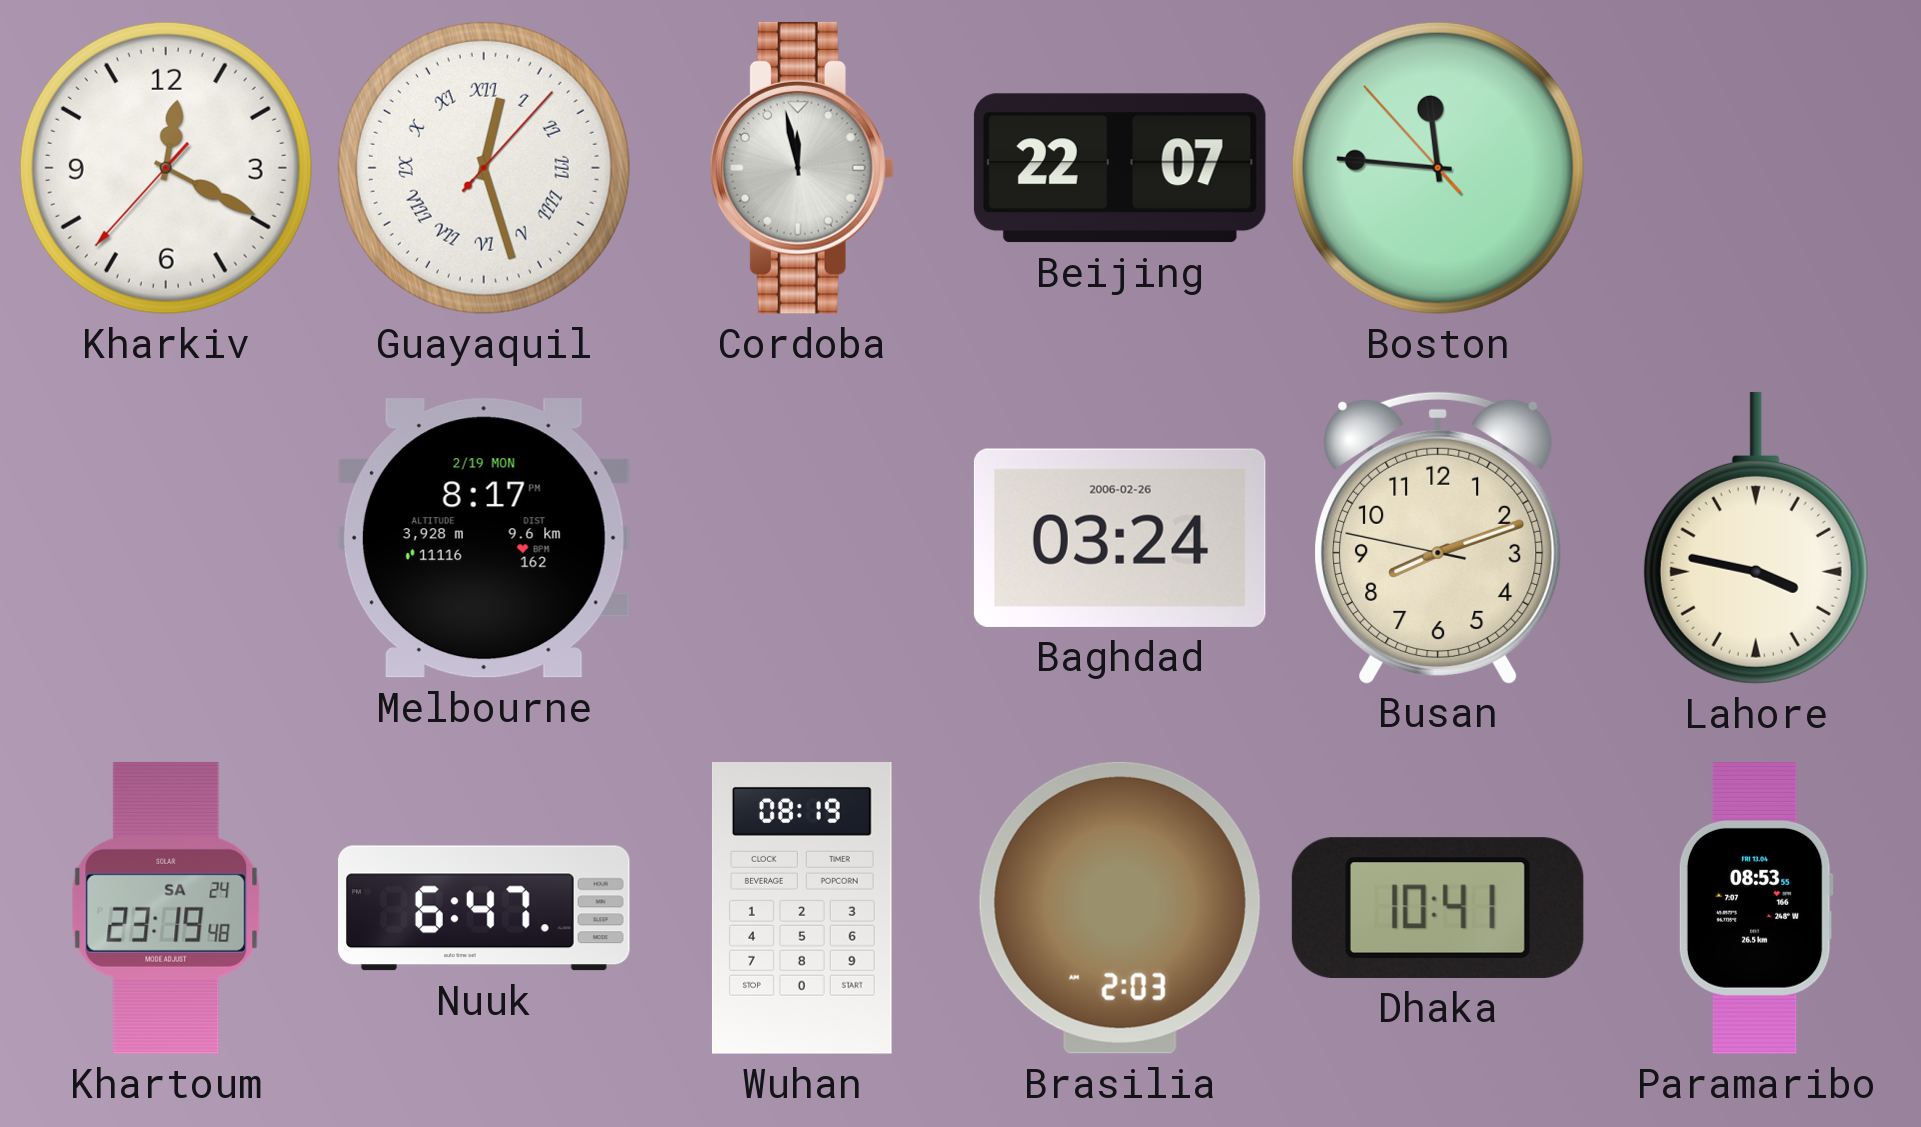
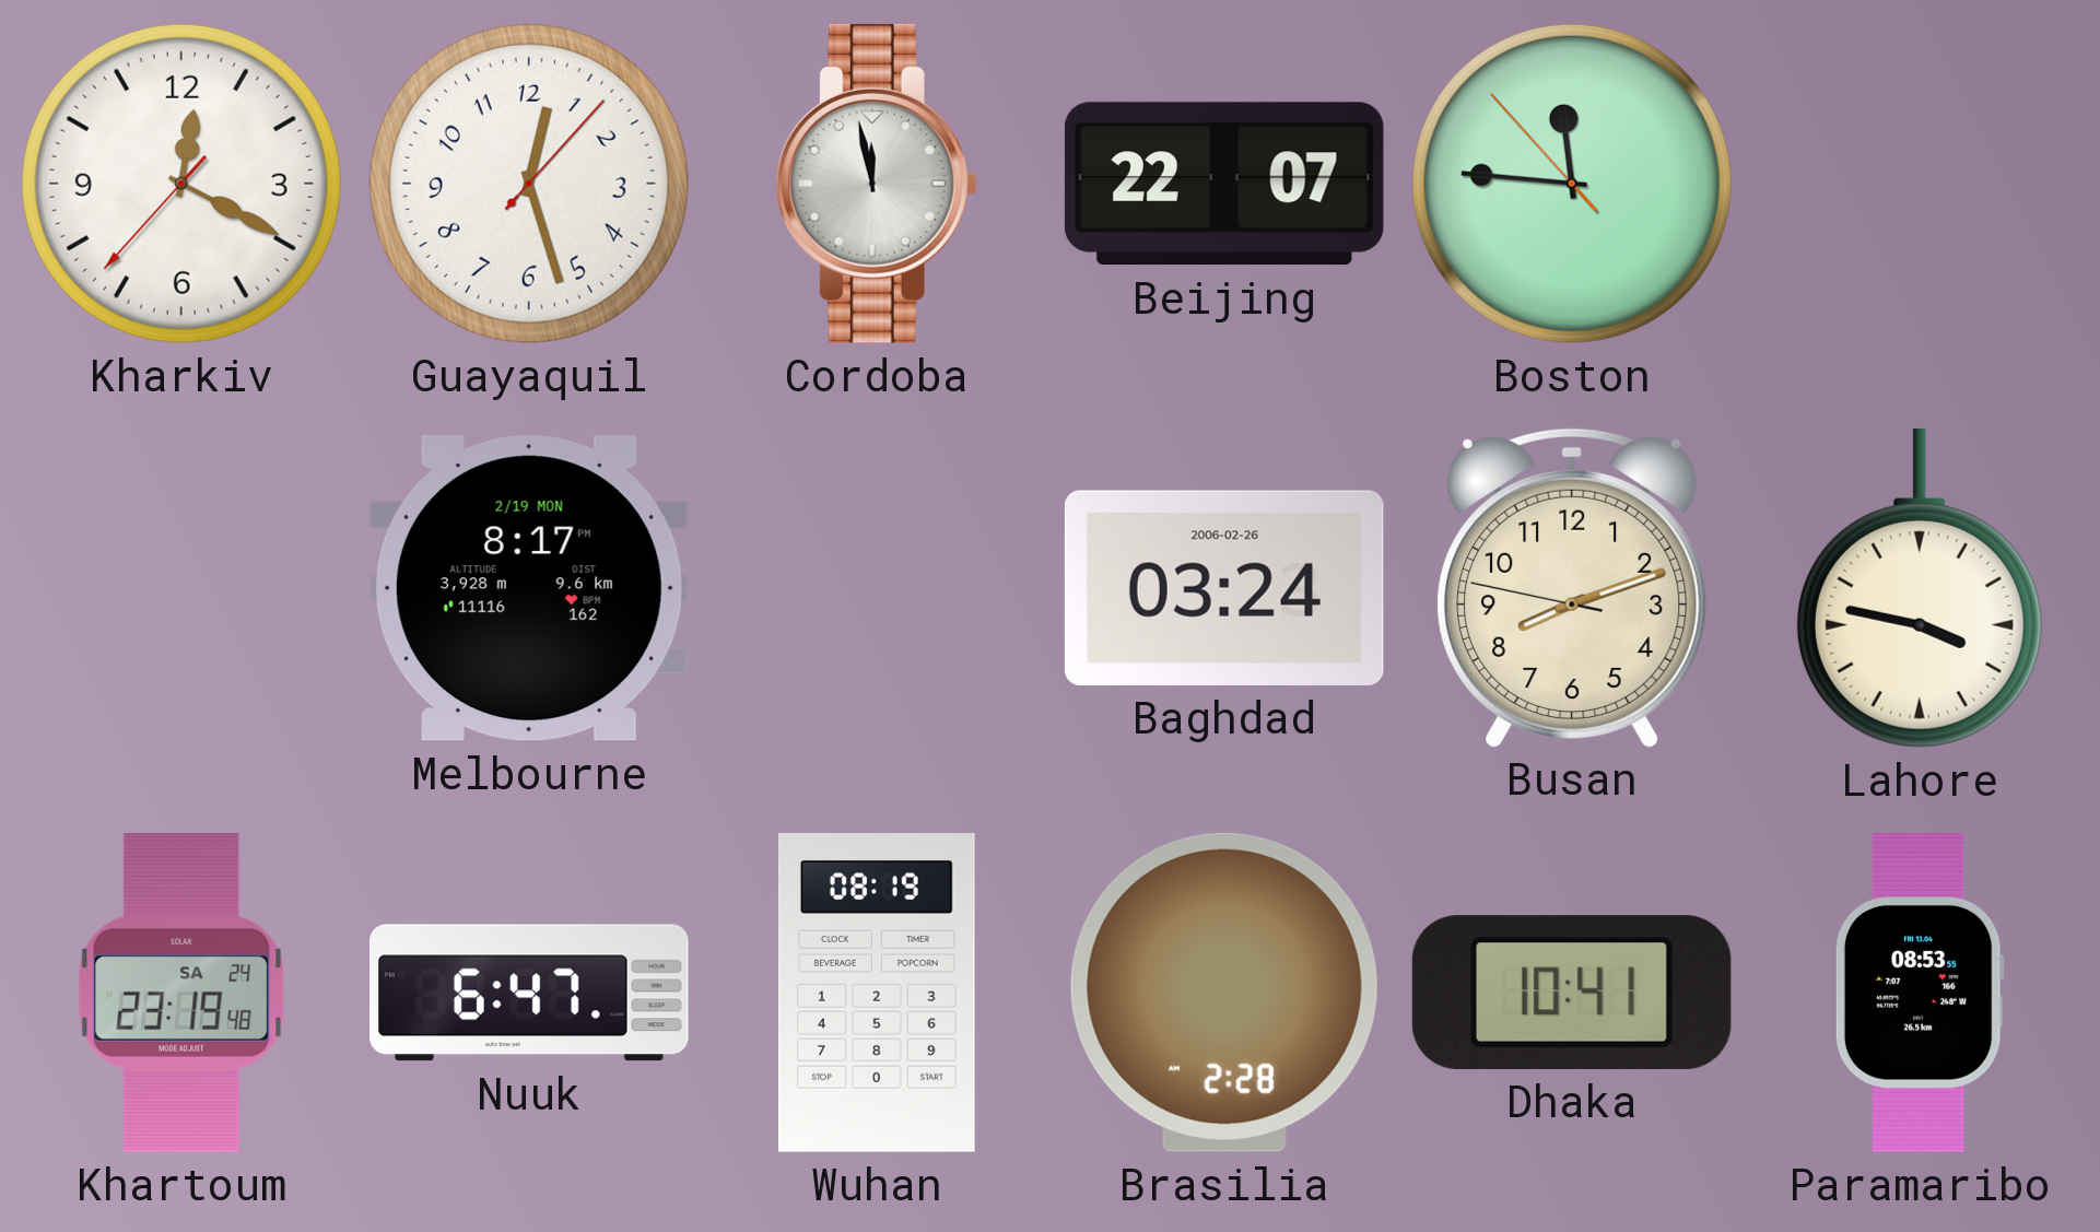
Guayaquil numerals: Roman -> Arabic (529, 184)
Brasilia: 2:03 -> 2:28 (1224, 993)
